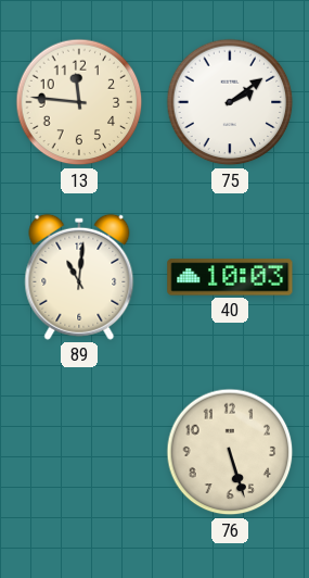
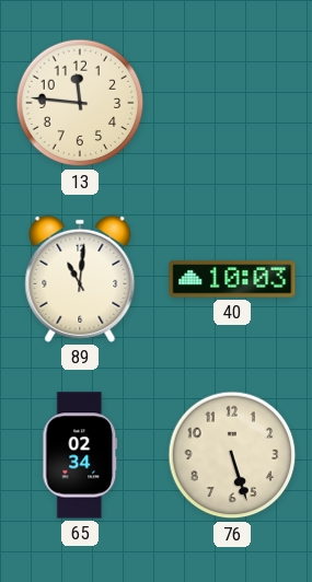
75: 2:09 -> none (230, 102)
65: none -> 02:34 (80, 455)
